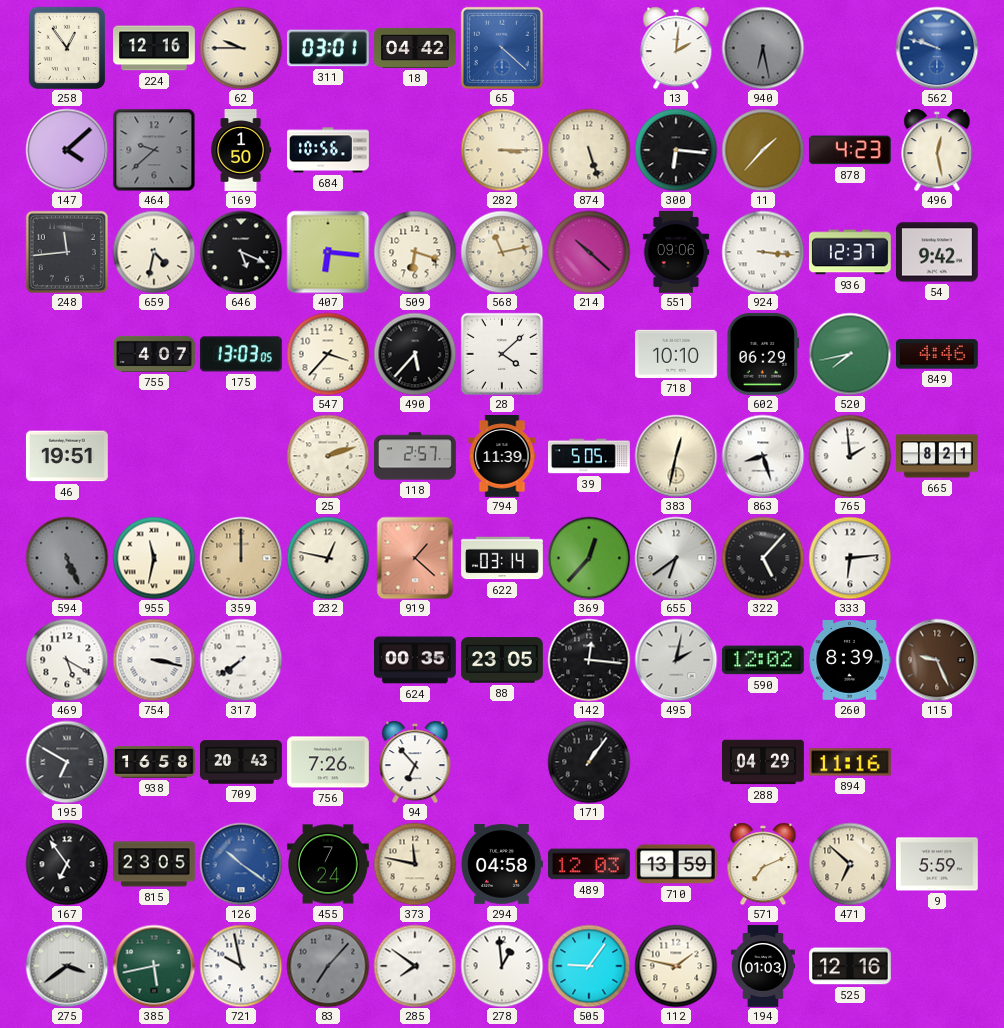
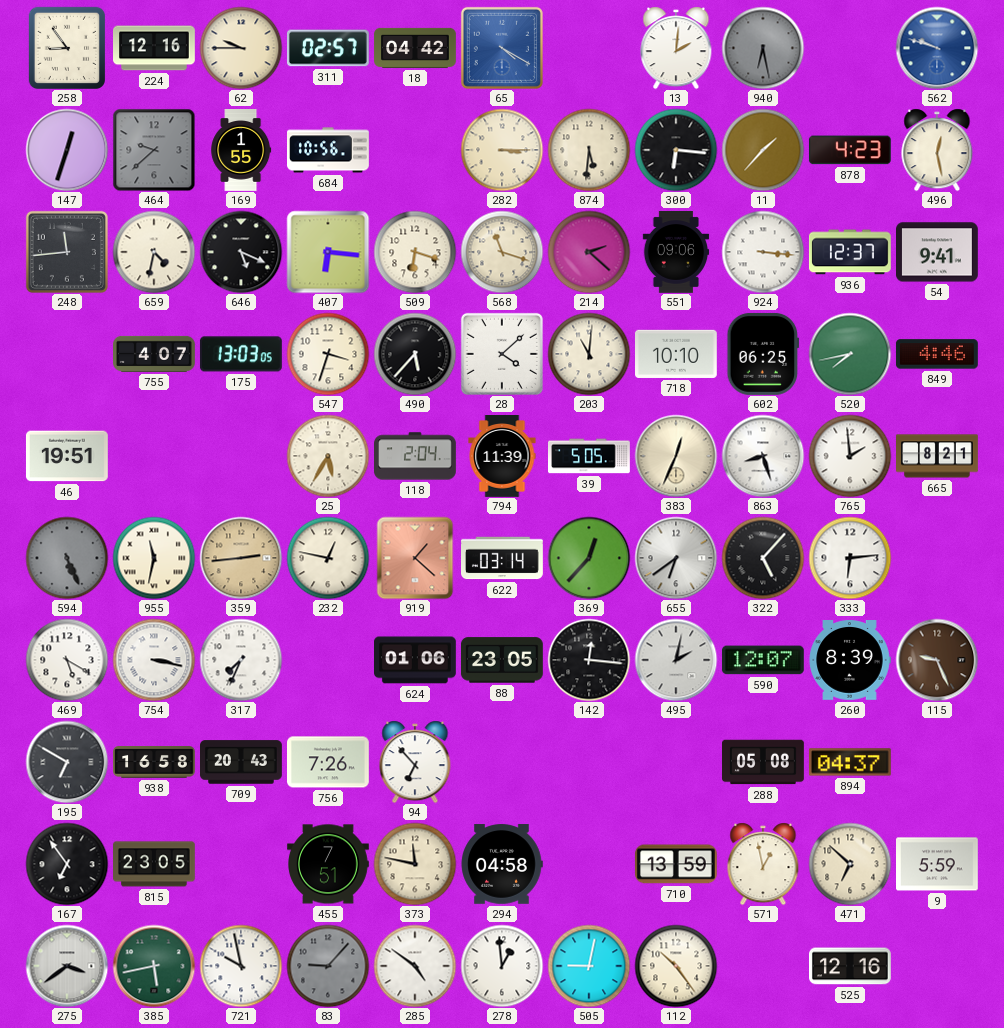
258: 12:54 -> 8:54 (66, 47)
311: 03:01 -> 02:57 (329, 48)
65: 4:22 -> 4:20 (502, 48)
147: 4:08 -> 12:33 (67, 150)
169: 1:50 -> 1:55 (241, 151)
874: 5:27 -> 5:31 (589, 150)
568: 11:13 -> 11:18 (502, 252)
214: 10:22 -> 2:22 (589, 252)
54: 9:42 -> 9:41 (938, 252)
547: 3:37 -> 3:33 (328, 354)
203: none -> 11:01 (589, 354)
602: 06:29 -> 06:25 (763, 354)
25: 2:12 -> 5:35 (328, 456)
118: 2:57 -> 2:04 (416, 456)
383: 12:32 -> 12:34 (676, 456)
359: 12:00 -> 2:44 (241, 558)
317: 7:39 -> 7:34 (241, 660)
624: 00:35 -> 01:06 (416, 660)
590: 12:02 -> 12:07 (763, 660)
171: 1:06 -> none (589, 762)
288: 04:29 -> 05:08 (764, 762)
894: 11:16 -> 04:37 (850, 762)
126: 10:21 -> none (241, 864)
455: 7:24 -> 7:51 (329, 864)
489: 12:03 -> none (589, 864)
571: 7:11 -> 12:58 (763, 864)
83: 7:07 -> 9:07 (328, 966)
285: 7:51 -> 4:51 (415, 966)
505: 9:06 -> 9:02 (589, 966)
112: 1:47 -> 10:24 (676, 966)
194: 01:03 -> none (762, 966)
